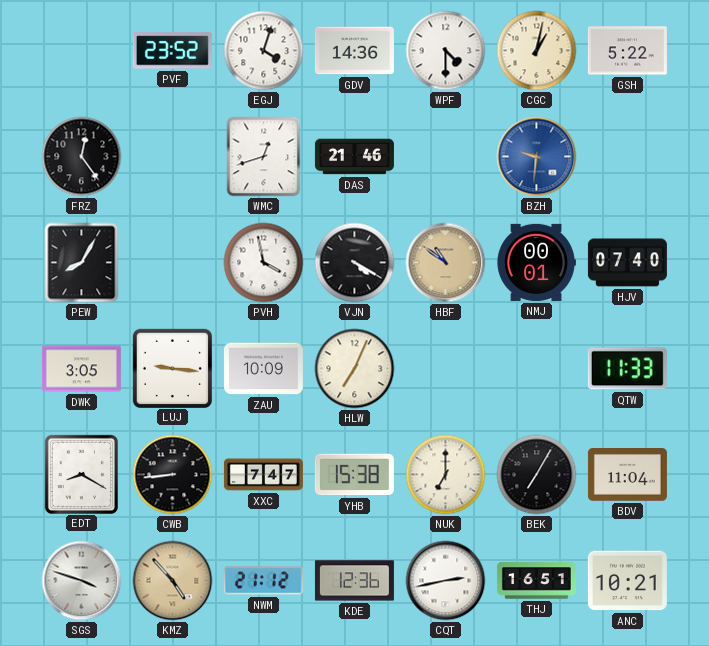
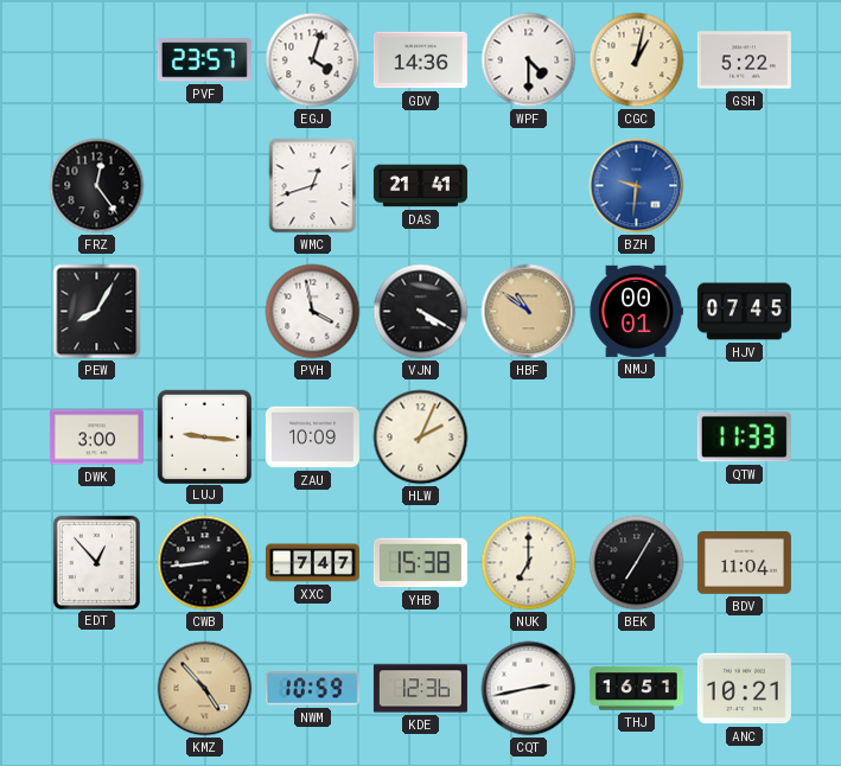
PVF: 23:52 -> 23:57 (204, 60)
DAS: 21:46 -> 21:41 (420, 186)
HJV: 07:40 -> 07:45 (744, 312)
DWK: 3:05 -> 3:00 (96, 438)
HLW: 7:04 -> 2:04 (421, 438)
EDT: 8:20 -> 12:53 (96, 562)
SGS: 3:48 -> none (82, 581)
NWM: 21:12 -> 10:59 (312, 689)
